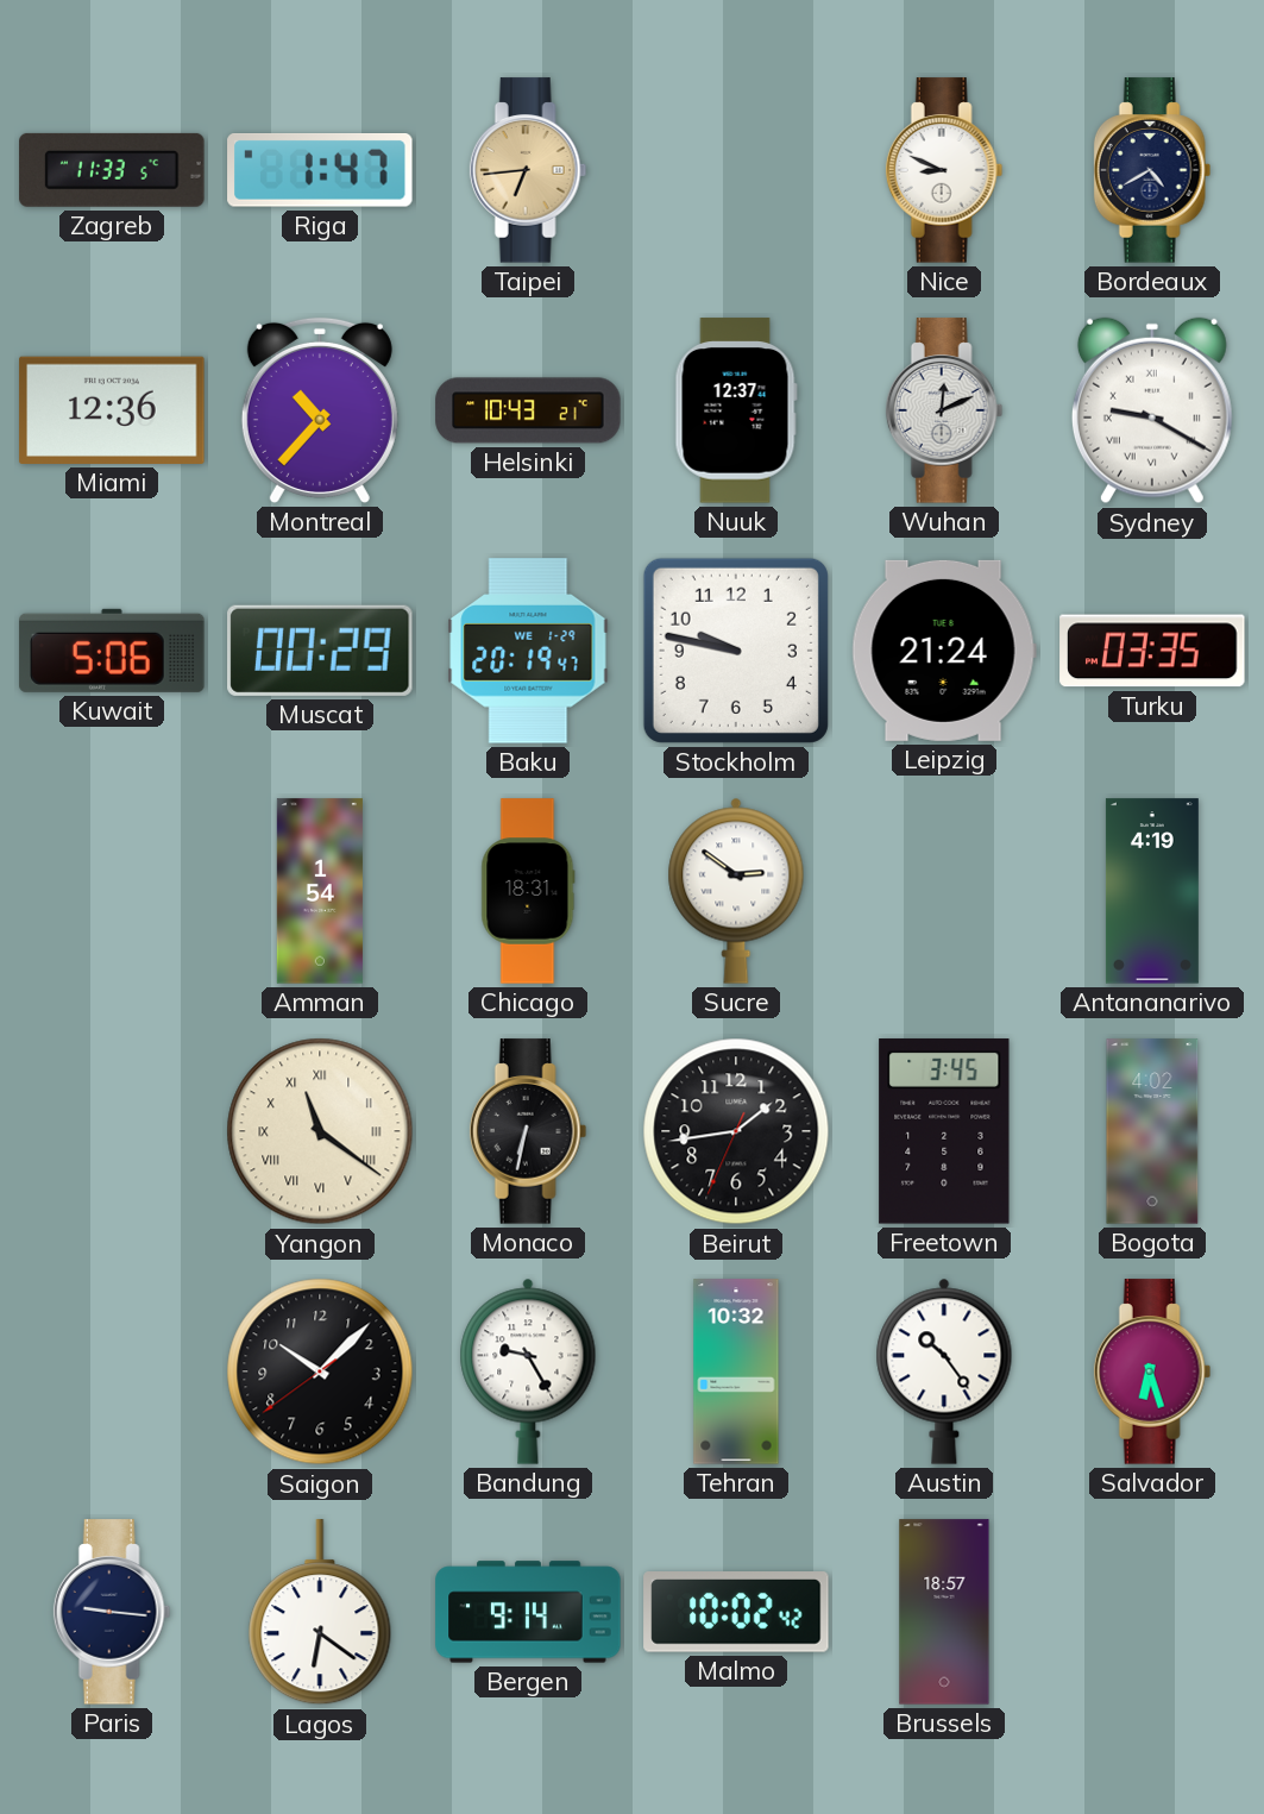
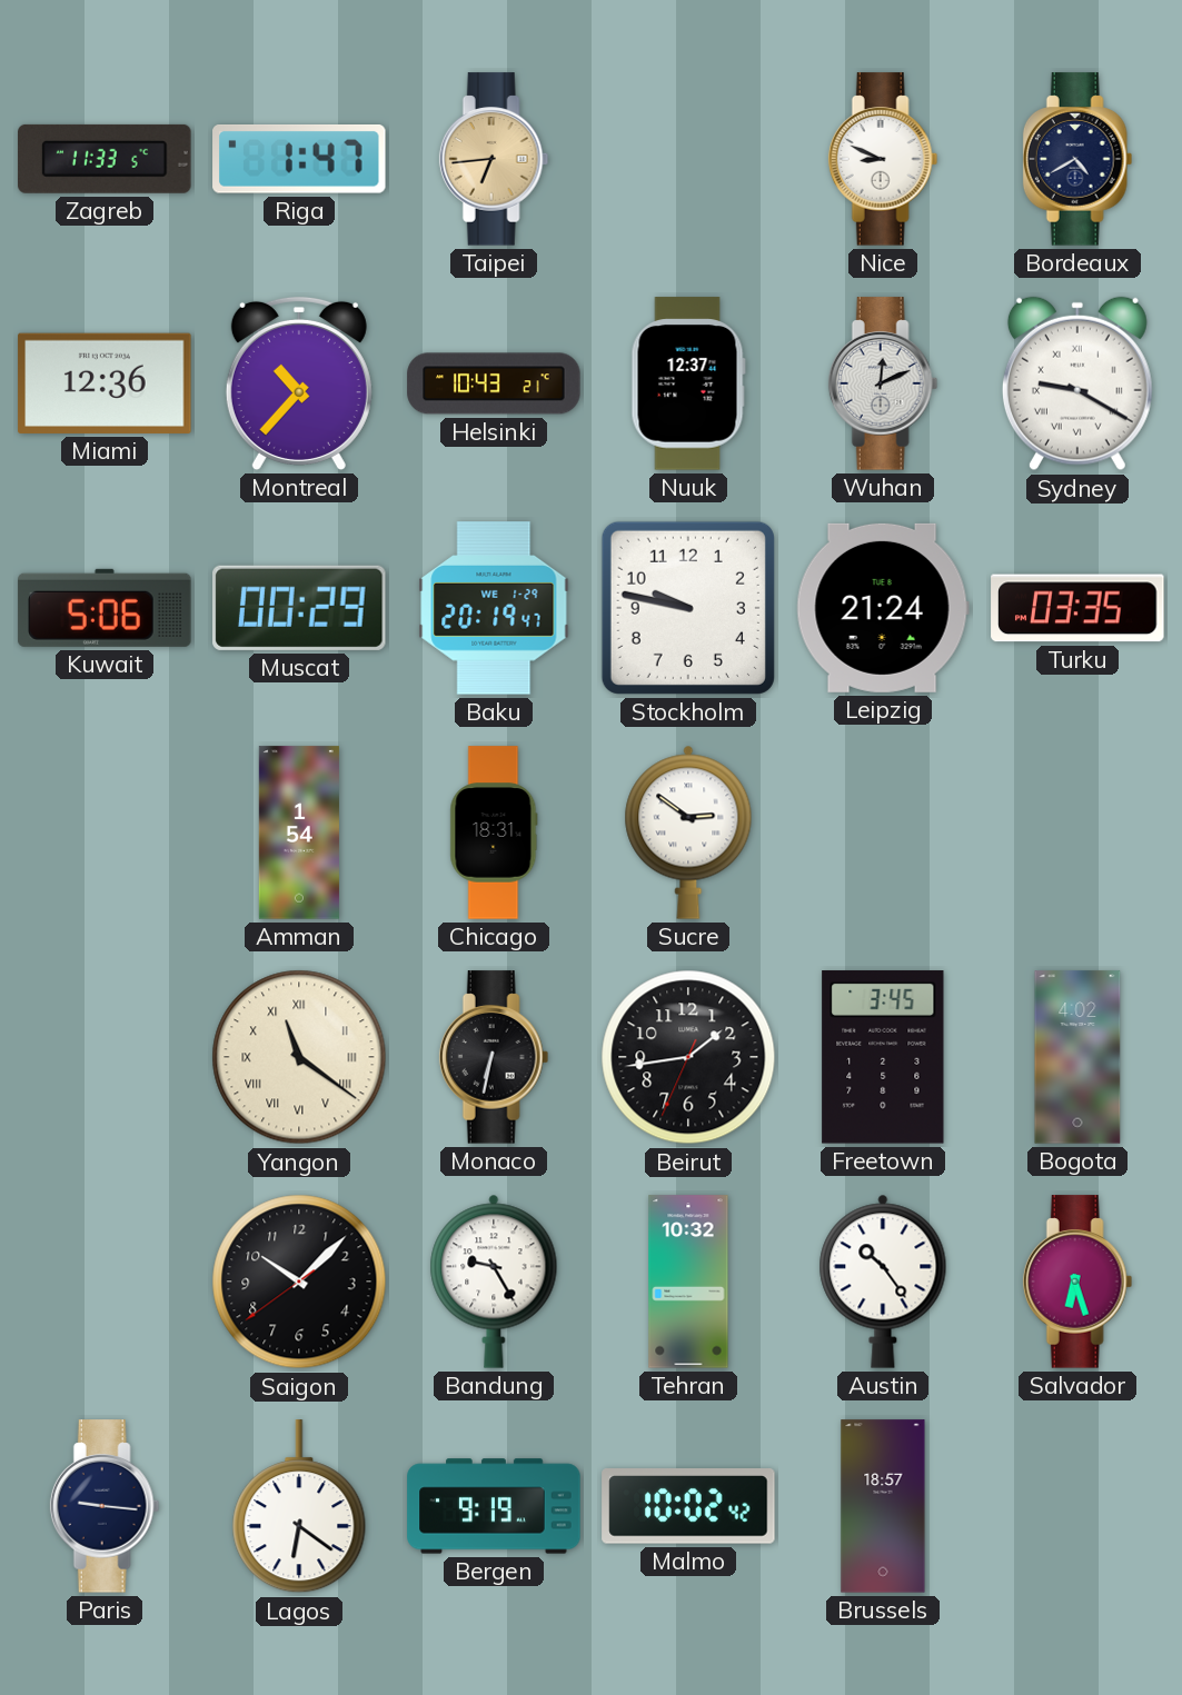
Antananarivo: 4:19 -> none (1152, 891)
Bergen: 9:14 -> 9:19 (494, 1506)
